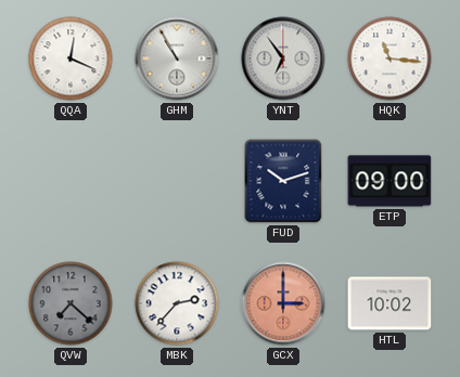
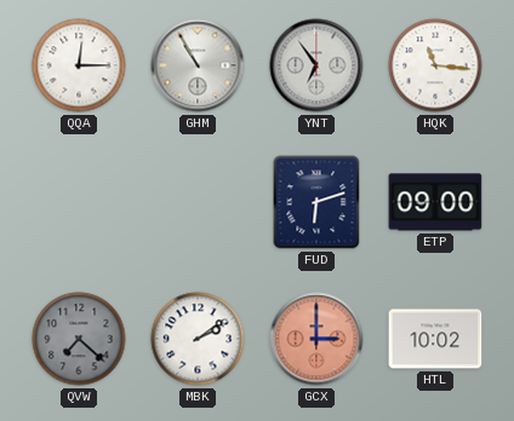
QQA: 12:19 -> 12:15 (79, 65)
FUD: 10:12 -> 6:12 (316, 202)
MBK: 2:37 -> 2:09 (198, 339)
